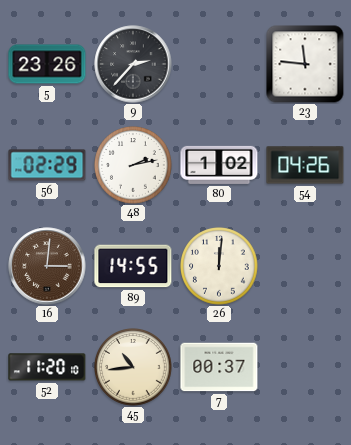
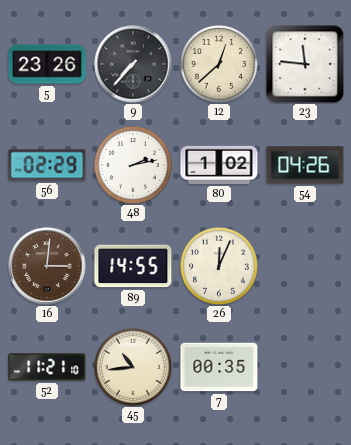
9: 2:37 -> 7:37 (133, 64)
12: none -> 12:38 (220, 65)
26: 12:01 -> 12:04 (220, 267)
52: 11:20 -> 11:21 (47, 367)
7: 00:37 -> 00:35 (219, 367)
